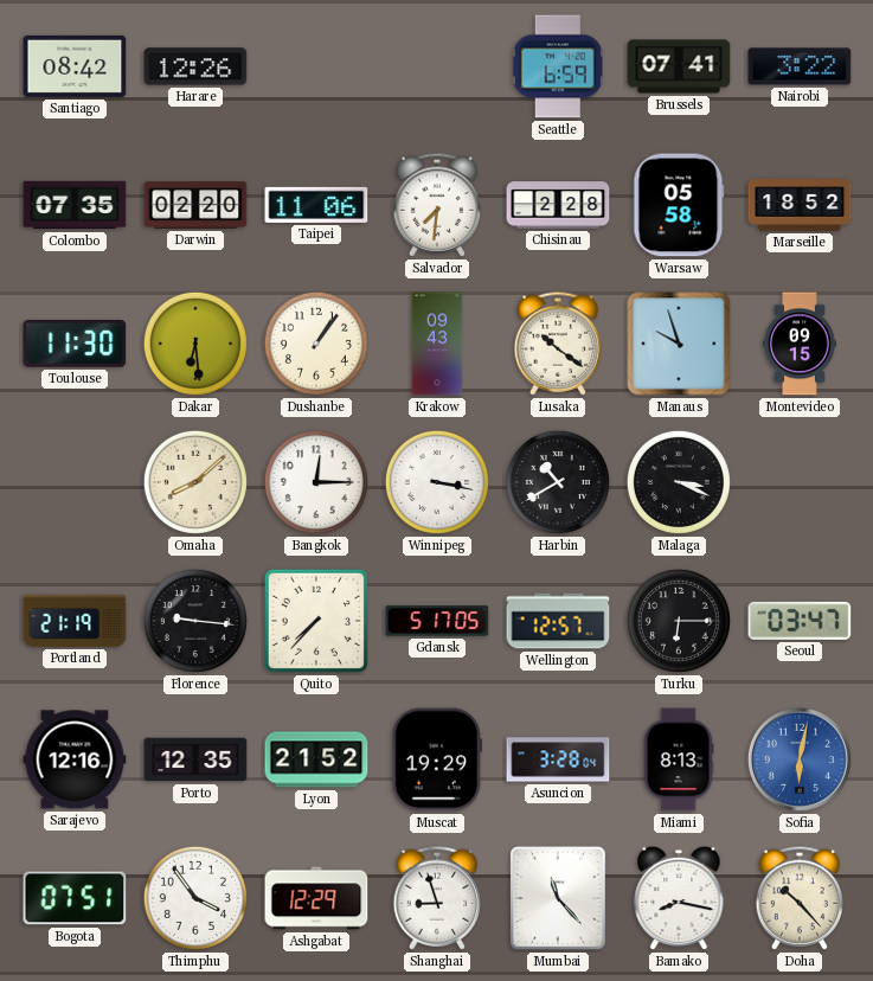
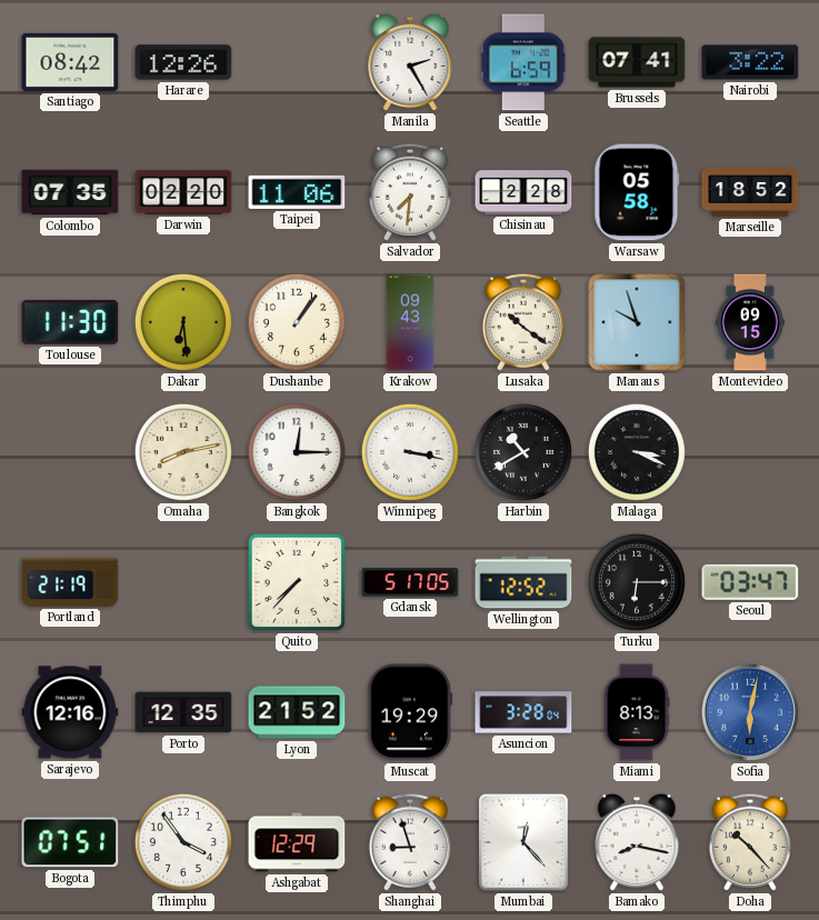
Manila: none -> 2:25 (410, 62)
Omaha: 8:08 -> 8:13 (183, 452)
Florence: 9:16 -> none (195, 621)
Wellington: 12:57 -> 12:52 (523, 582)
Mumbai: 11:23 -> 12:23 (523, 842)
